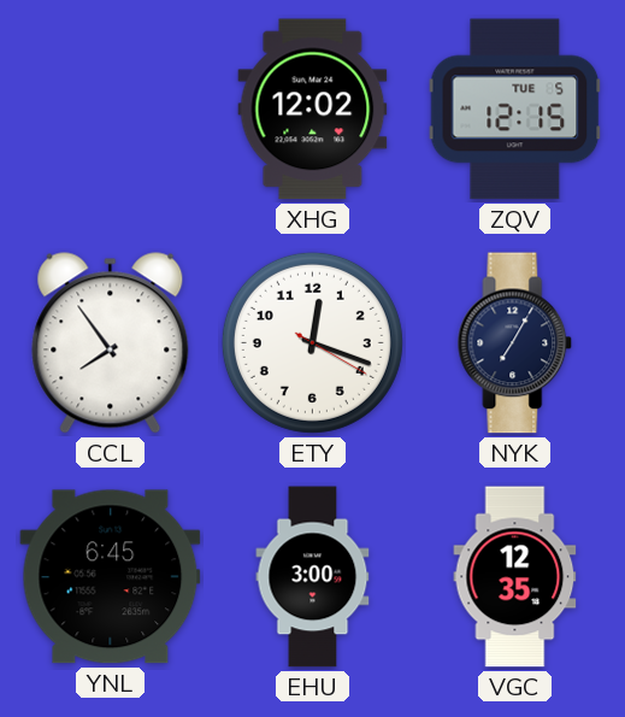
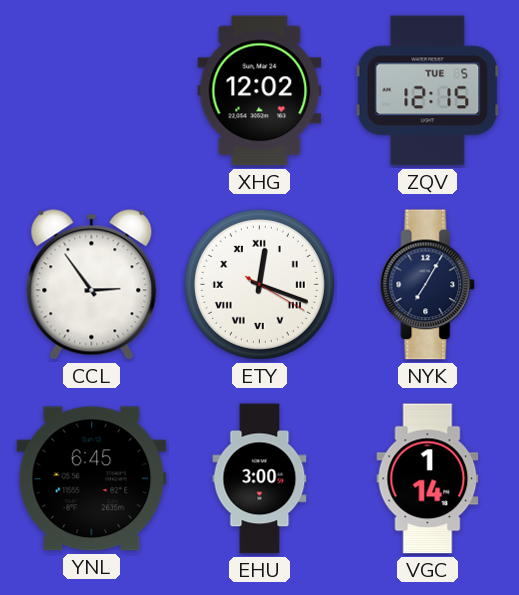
CCL: 7:54 -> 2:54 (92, 285)
ETY numerals: Arabic -> Roman (259, 284)
VGC: 12:35 -> 1:14 (428, 479)
